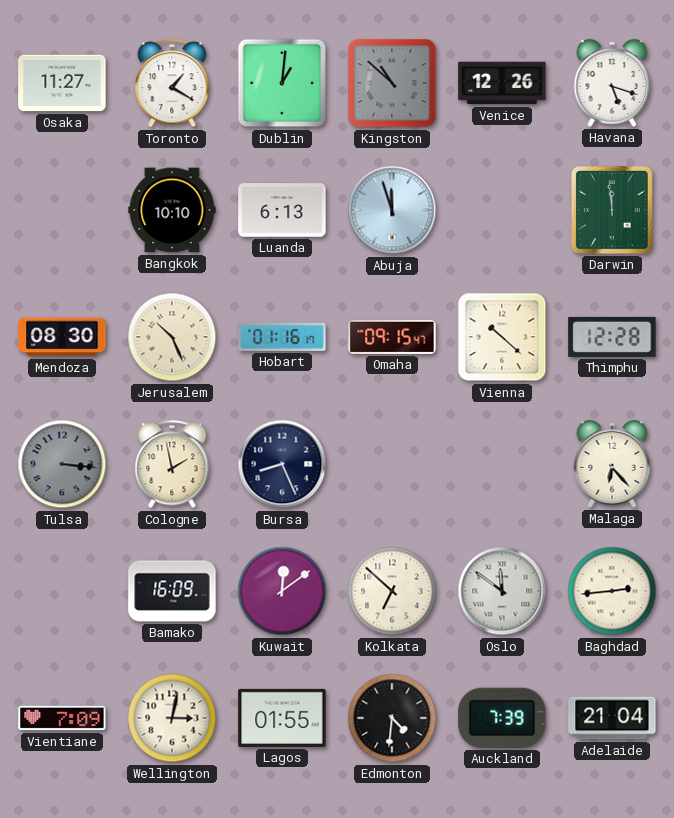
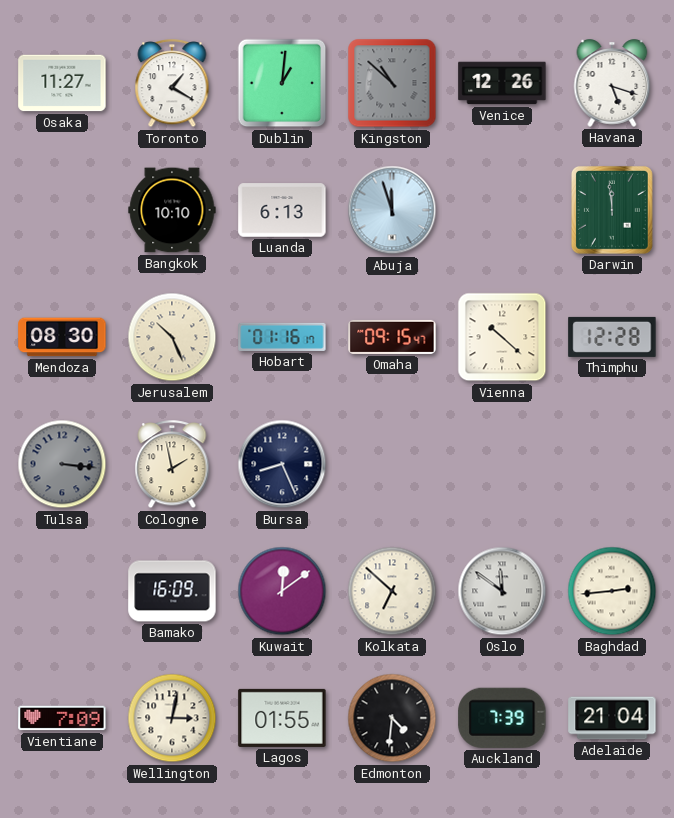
Malaga: 6:23 -> none (612, 464)
